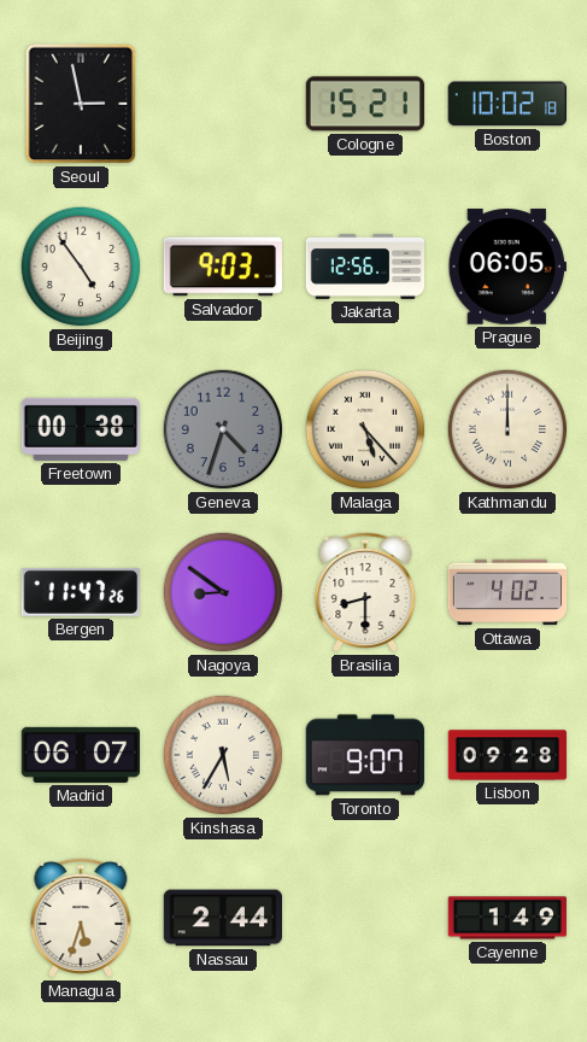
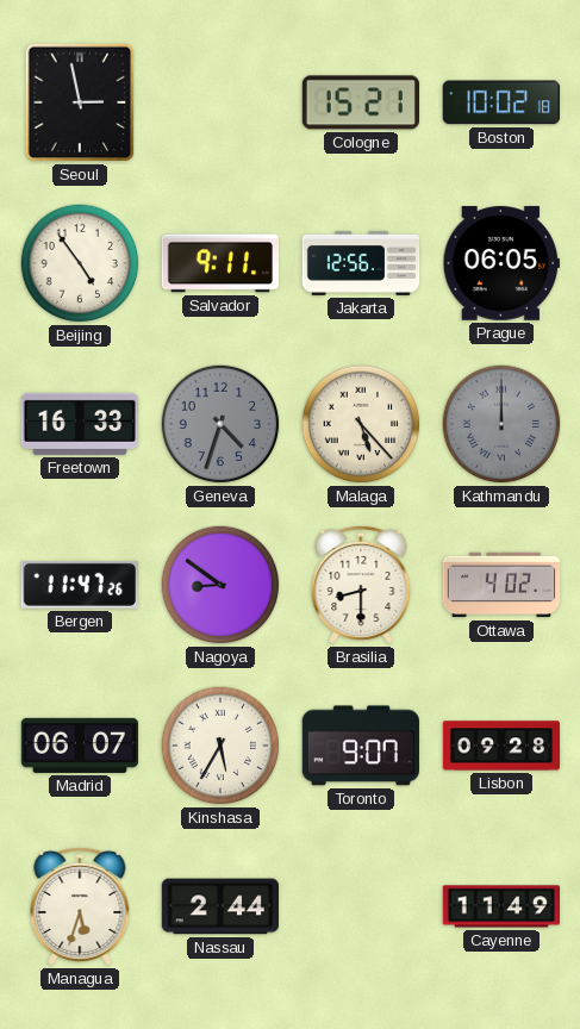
Salvador: 9:03 -> 9:11 (219, 263)
Freetown: 00:38 -> 16:33 (79, 424)
Kathmandu dial: cream -> grey (501, 424)
Cayenne: 1:49 -> 11:49 (501, 906)
